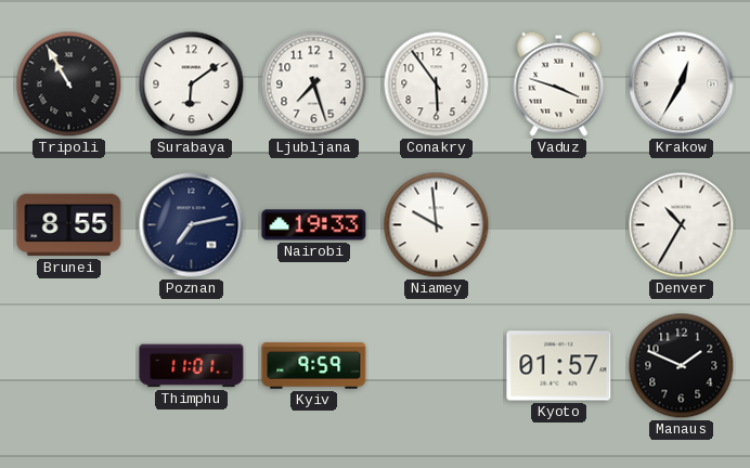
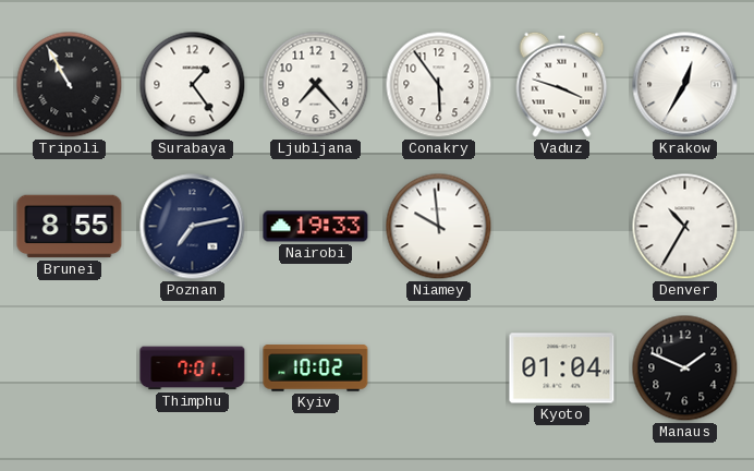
Surabaya: 6:09 -> 1:24 (193, 85)
Ljubljana: 7:27 -> 7:23 (316, 85)
Thimphu: 11:01 -> 7:01 (193, 369)
Kyiv: 9:59 -> 10:02 (316, 369)
Kyoto: 01:57 -> 01:04 (562, 369)
